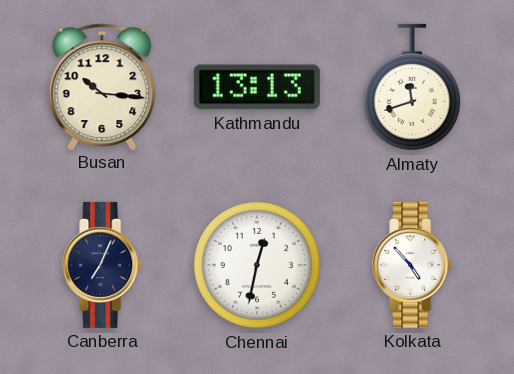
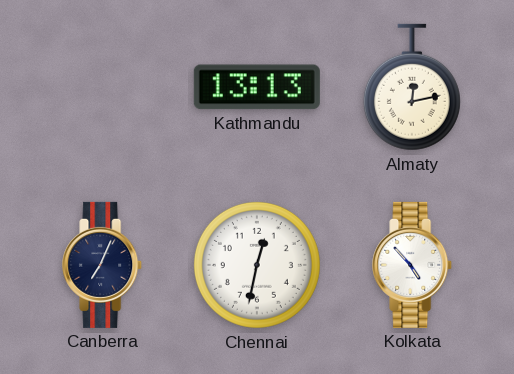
Busan: 10:16 -> none (102, 86)
Almaty: 11:42 -> 12:13 (412, 87)
